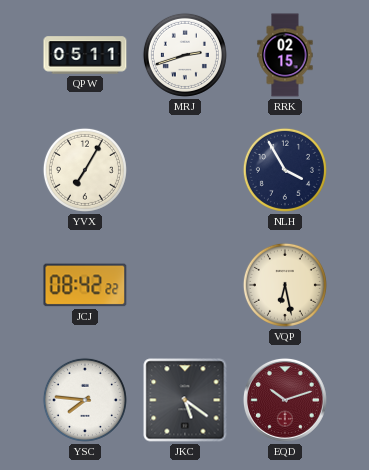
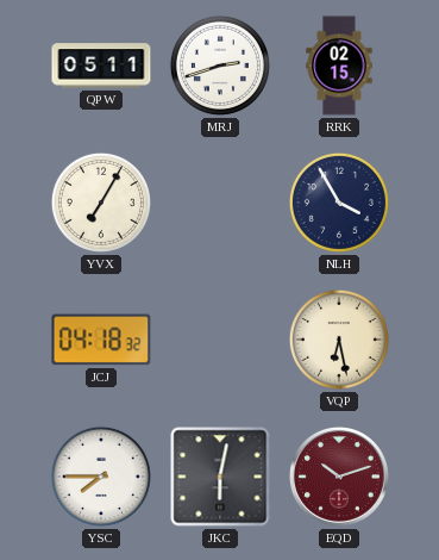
JCJ: 08:42 -> 04:18 (101, 340)
YSC: 7:46 -> 7:45 (101, 477)
JKC: 5:21 -> 6:02 (220, 477)
